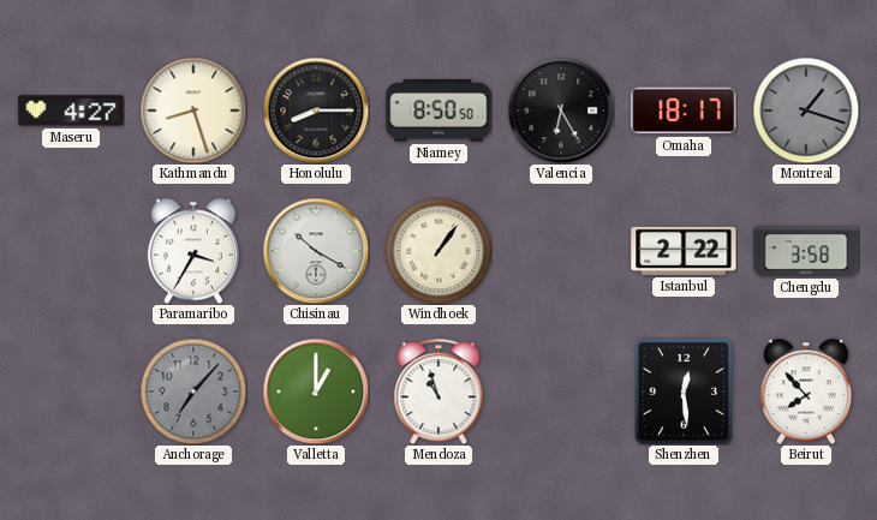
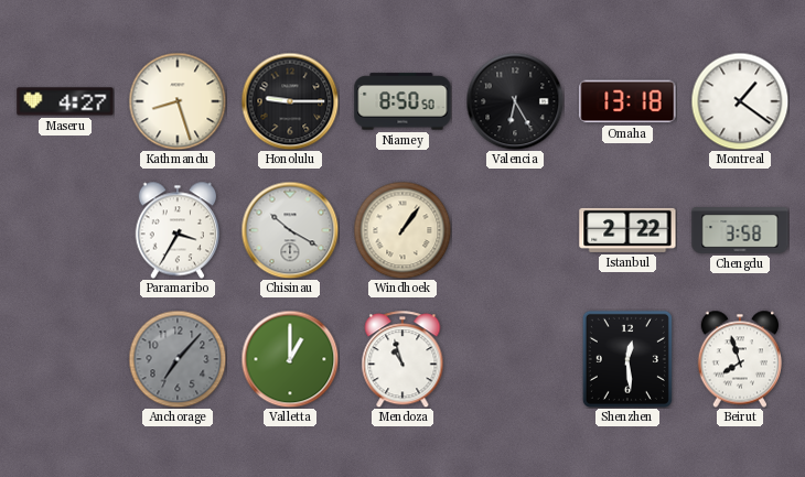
Honolulu: 8:15 -> 9:15 (290, 101)
Omaha: 18:17 -> 13:18 (627, 101)
Montreal: 1:18 -> 1:21 (740, 101)
Montreal dial: grey -> white (740, 101)
Beirut: 7:53 -> 7:57 (740, 359)
